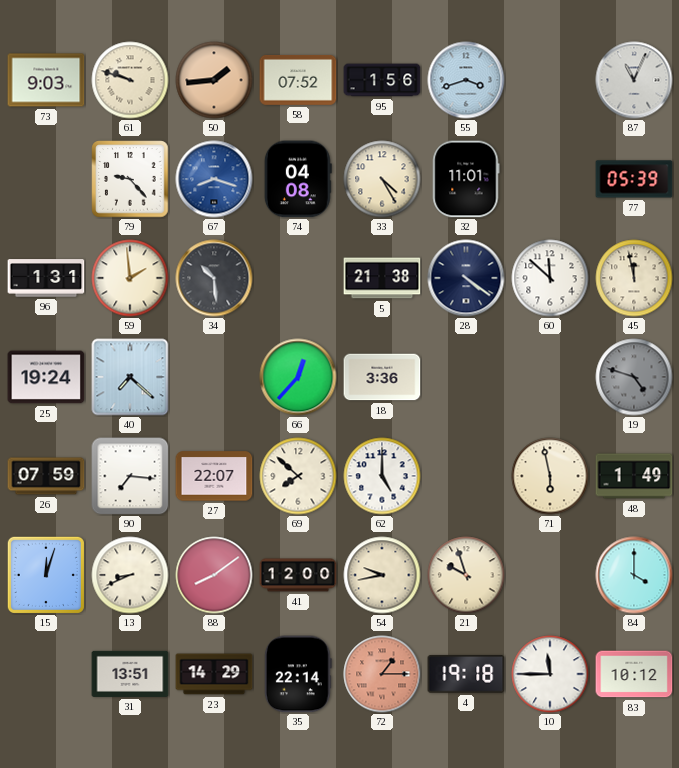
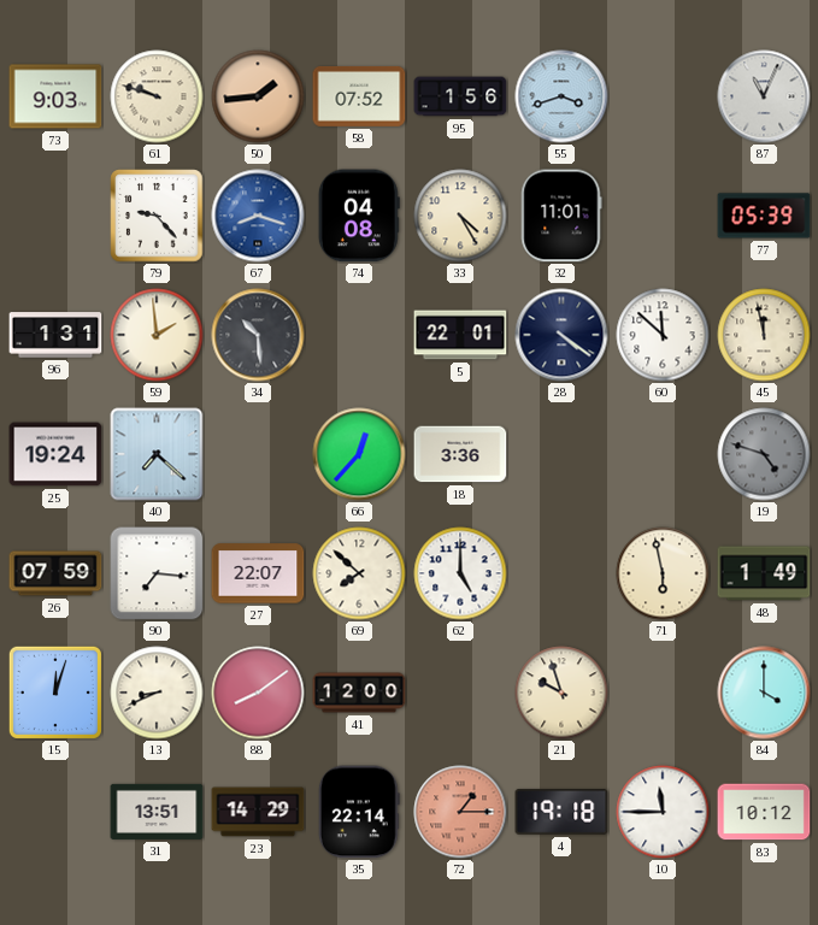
5: 21:38 -> 22:01 (460, 335)
54: 9:43 -> none (382, 575)
